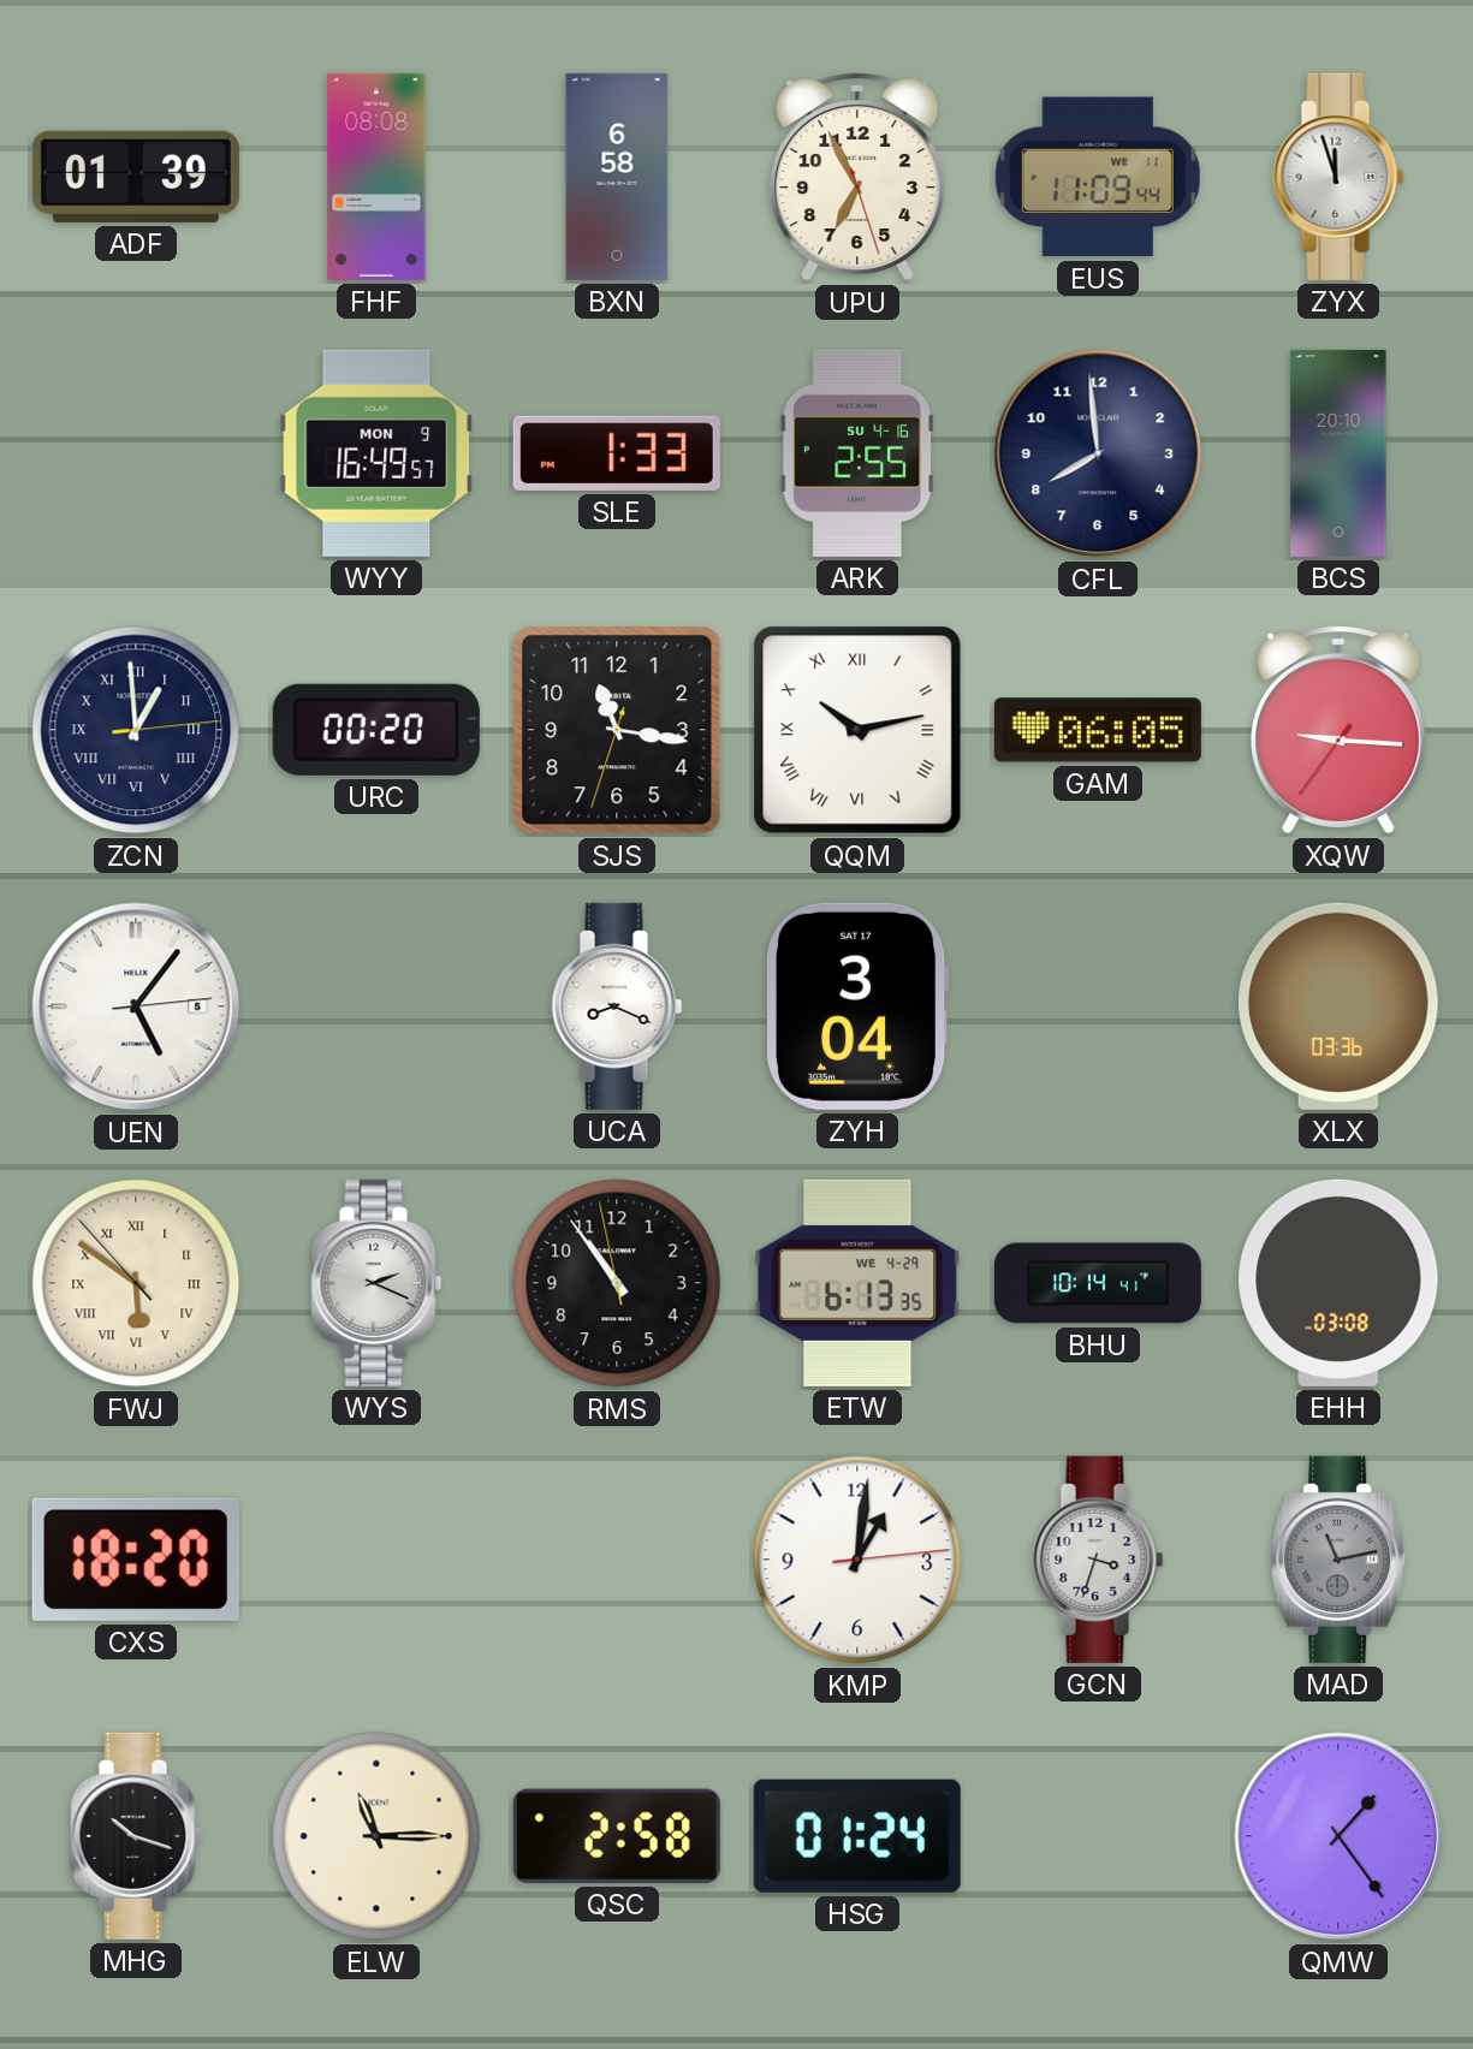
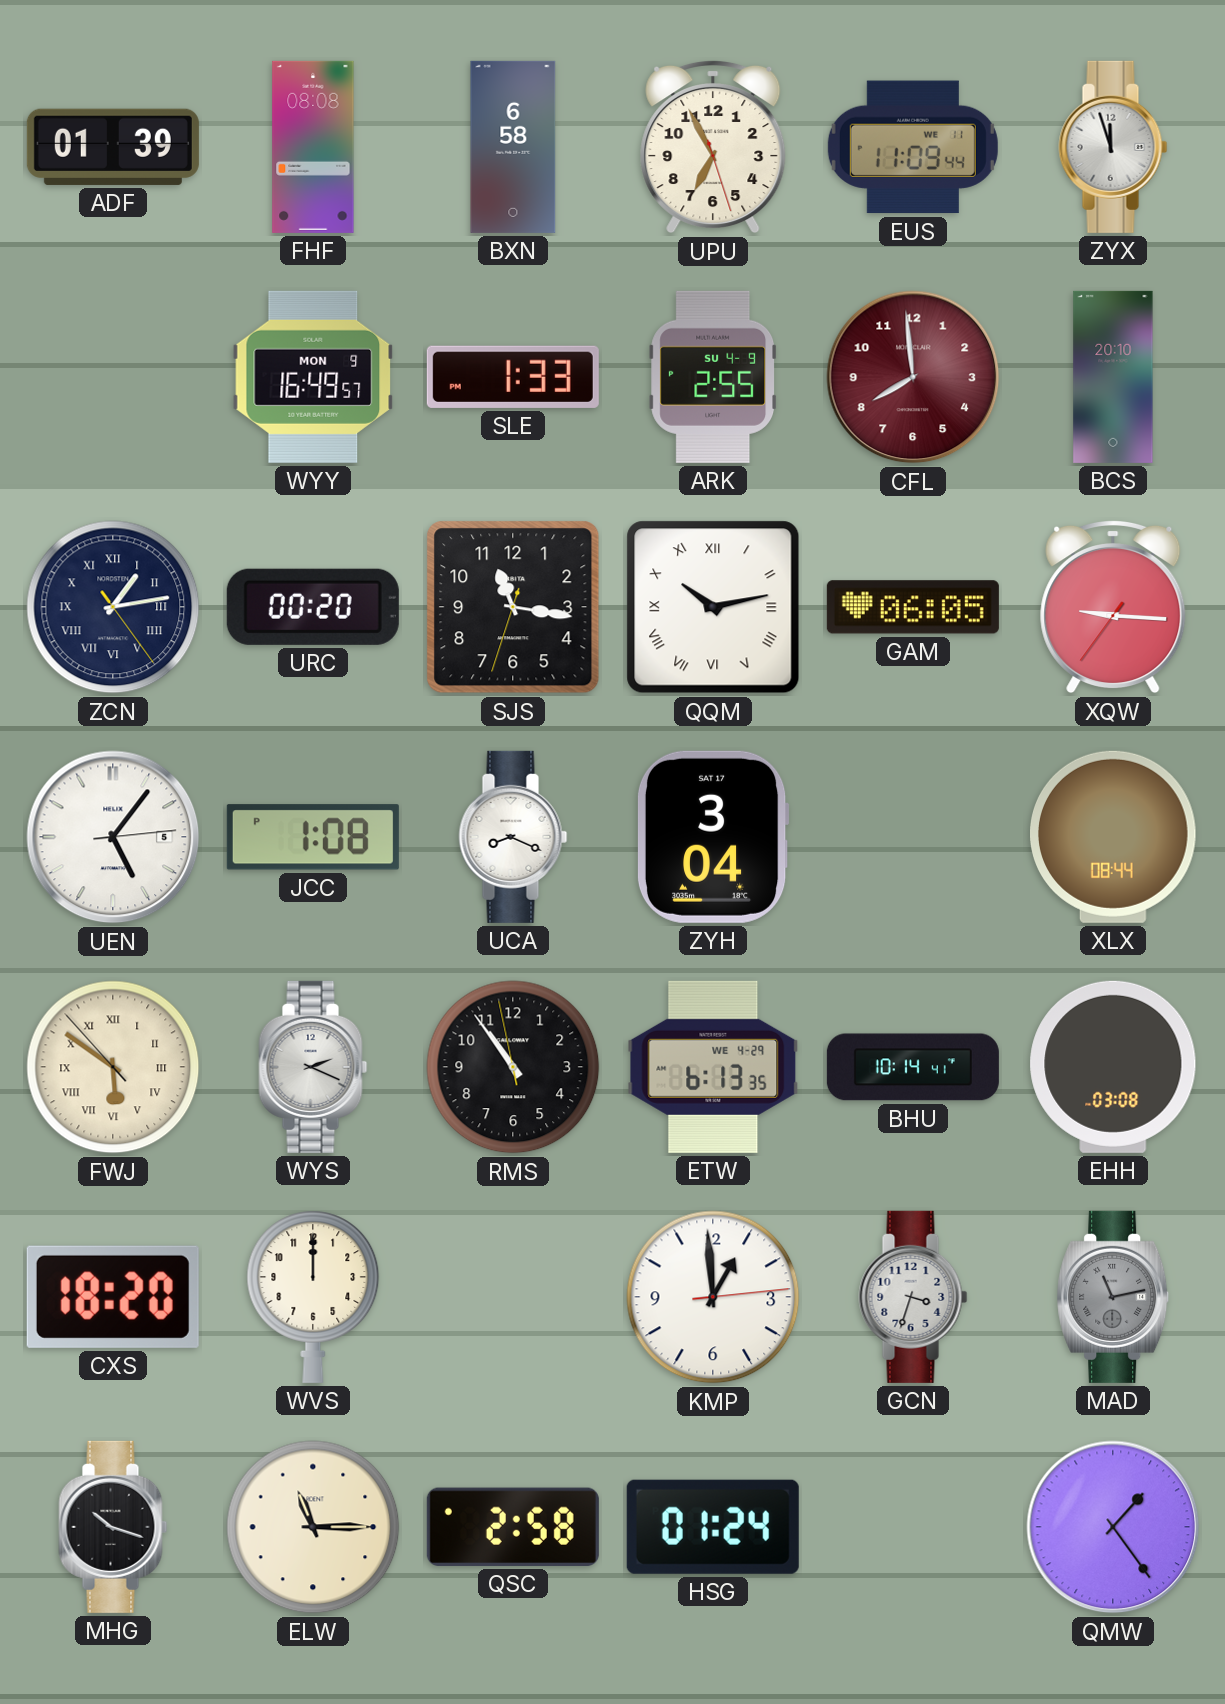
ARK date: SU 4-16 -> SU 4-9 (712, 377)
CFL dial: navy -> burgundy (913, 377)
ZCN: 12:59 -> 1:13 (113, 607)
JCC: none -> 1:08 (313, 837)
XLX: 03:36 -> 08:44 (1114, 837)
WVS: none -> 12:00 (313, 1297)
KMP: 1:01 -> 12:59 (713, 1297)
